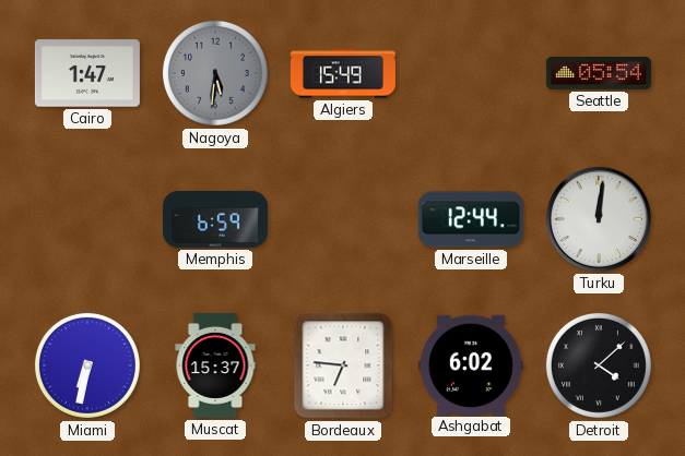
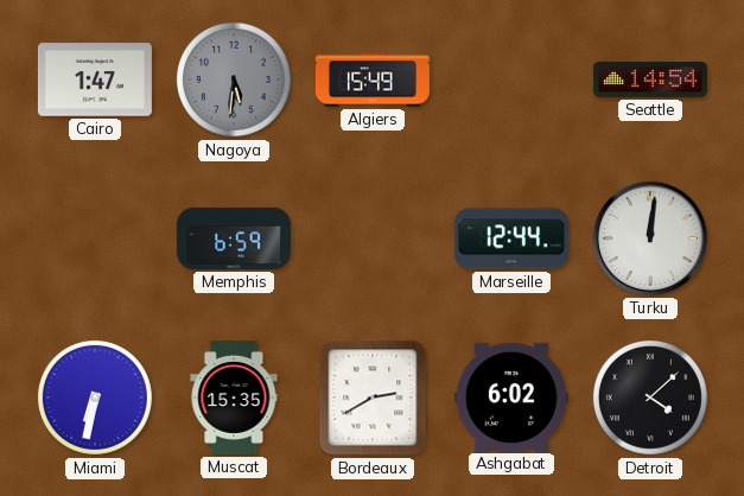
Seattle: 05:54 -> 14:54 (650, 80)
Muscat: 15:37 -> 15:35 (234, 398)
Bordeaux: 6:46 -> 2:40 (373, 398)
